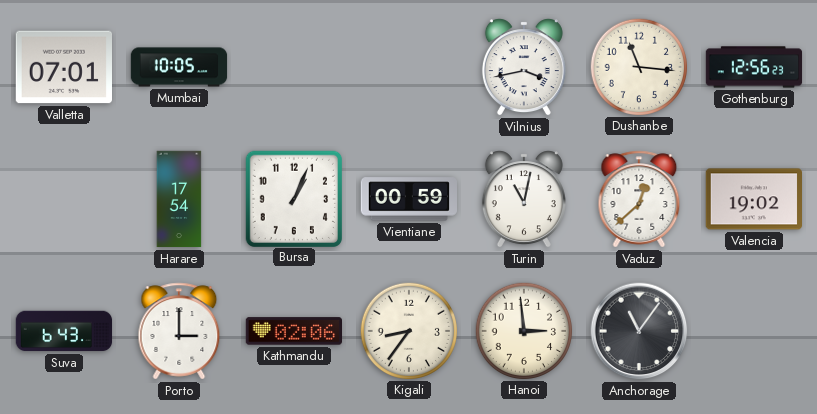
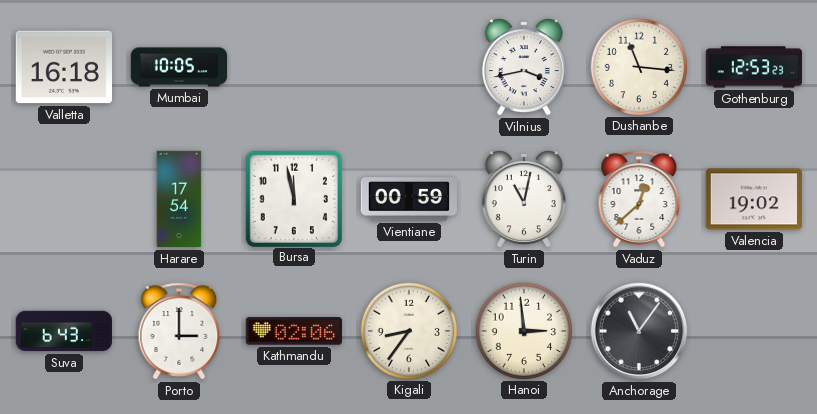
Valletta: 07:01 -> 16:18 (63, 67)
Gothenburg: 12:56 -> 12:53 (754, 67)
Bursa: 1:04 -> 11:58 (293, 198)
